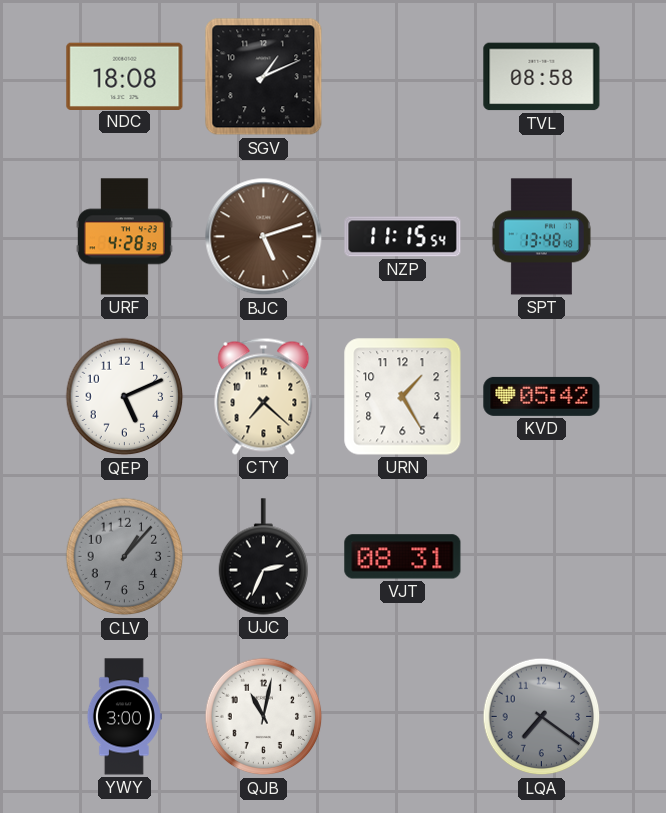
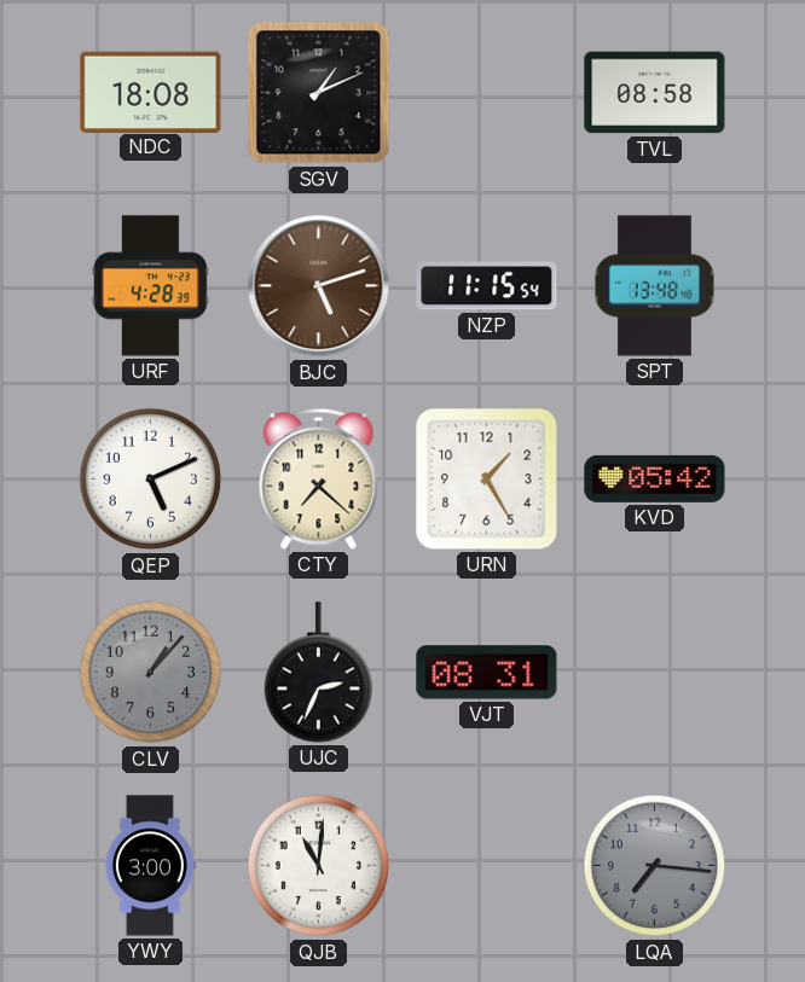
QJB: 11:02 -> 11:01 (319, 866)
LQA: 7:21 -> 7:16 (655, 866)
